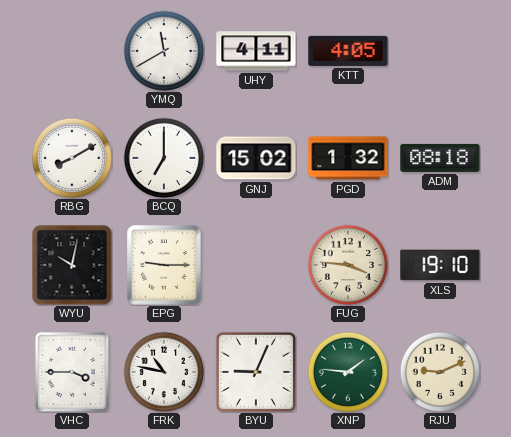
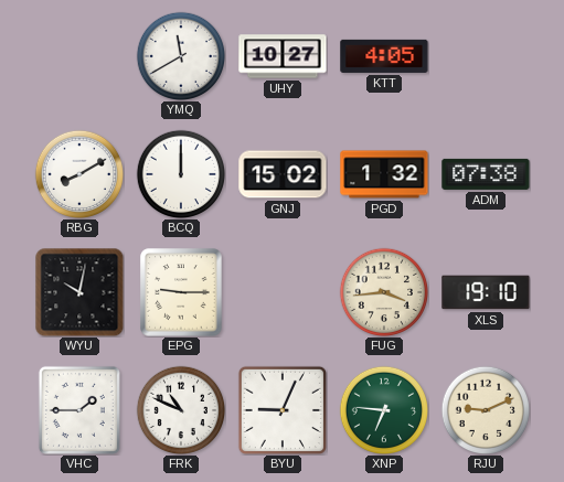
UHY: 4:11 -> 10:27 (283, 56)
BCQ: 7:00 -> 12:00 (180, 173)
ADM: 08:18 -> 07:38 (486, 174)
FUG: 3:46 -> 3:44 (383, 291)
VHC: 3:45 -> 1:45 (79, 410)
FRK: 10:47 -> 10:49 (180, 409)
XNP: 1:46 -> 6:46 (383, 409)
